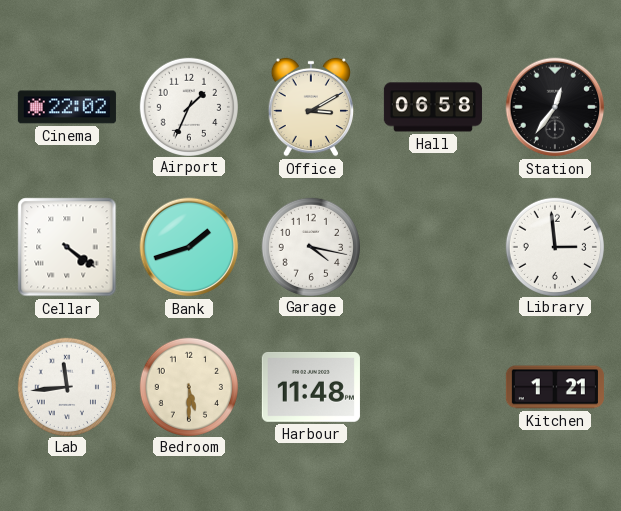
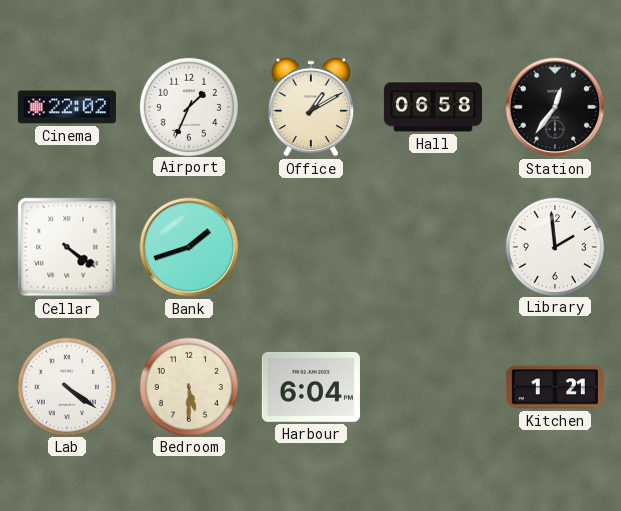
Office: 3:10 -> 1:10 (311, 107)
Garage: 4:17 -> none (310, 246)
Library: 2:59 -> 1:59 (554, 246)
Lab: 11:44 -> 4:21 (66, 386)
Harbour: 11:48 -> 6:04 (311, 388)
